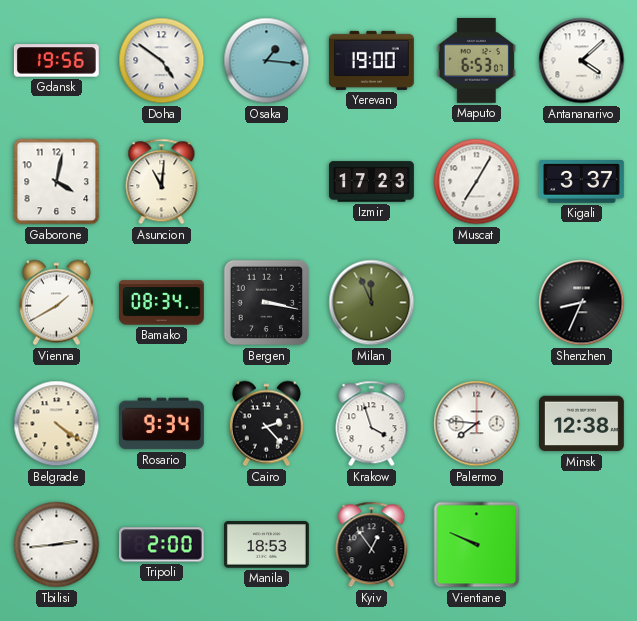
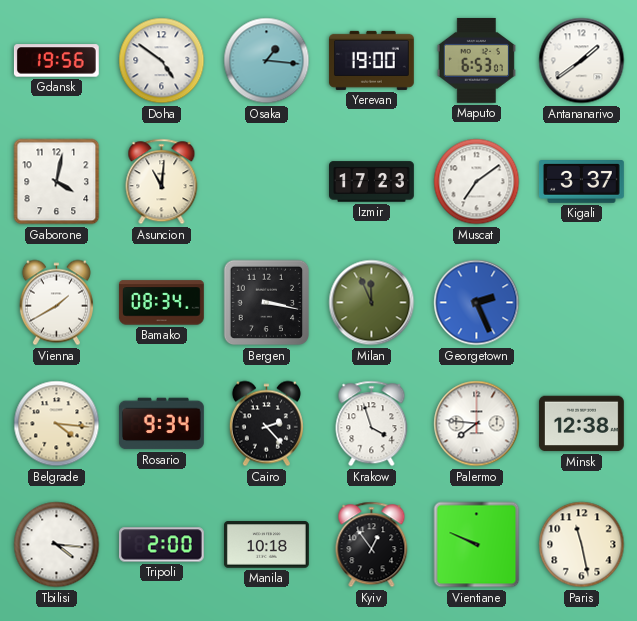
Antananarivo: 4:08 -> 1:39 (582, 61)
Muscat: 7:05 -> 7:09 (477, 182)
Georgetown: none -> 2:26 (477, 303)
Shenzhen: 8:34 -> none (582, 303)
Belgrade: 4:21 -> 4:16 (57, 424)
Tbilisi: 2:44 -> 4:16 (57, 545)
Manila: 18:53 -> 10:18 (267, 545)
Paris: none -> 11:28 (582, 545)
